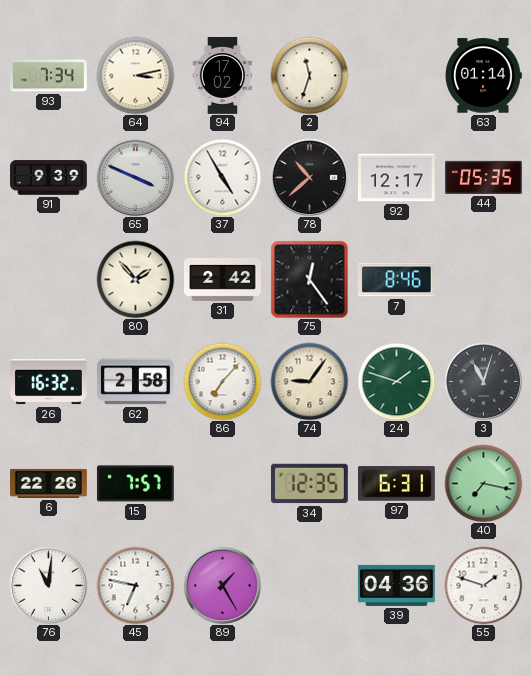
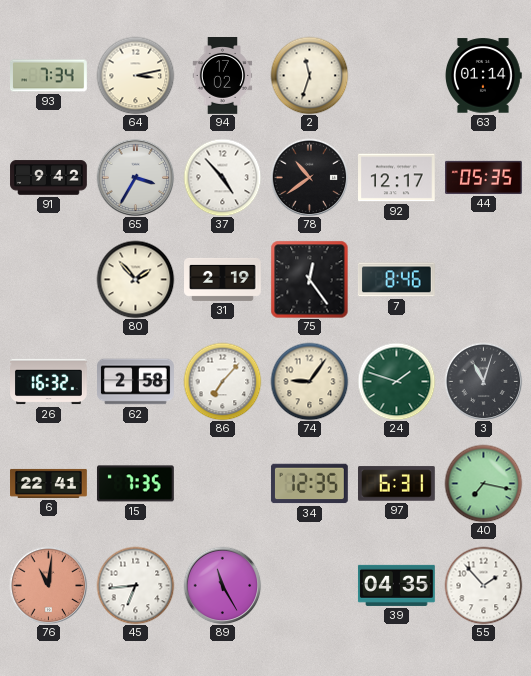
91: 9:39 -> 9:42 (49, 178)
65: 3:49 -> 3:35 (135, 177)
37: 4:55 -> 4:53 (222, 177)
78: 10:38 -> 10:39 (309, 177)
31: 2:42 -> 2:19 (223, 279)
6: 22:26 -> 22:41 (49, 483)
15: 7:57 -> 7:35 (135, 484)
76 dial: white -> salmon (48, 585)
45: 6:47 -> 6:44 (135, 585)
89: 1:25 -> 11:25 (222, 585)
39: 04:36 -> 04:35 (396, 585)
55: 1:48 -> 1:53 (483, 585)
